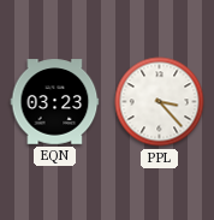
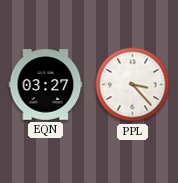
EQN: 03:23 -> 03:27 (46, 85)
